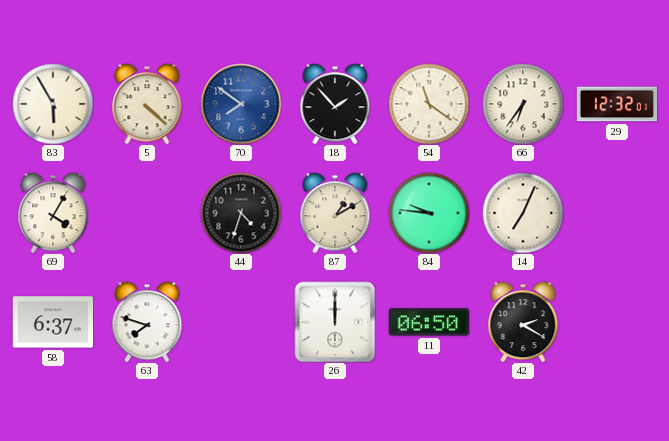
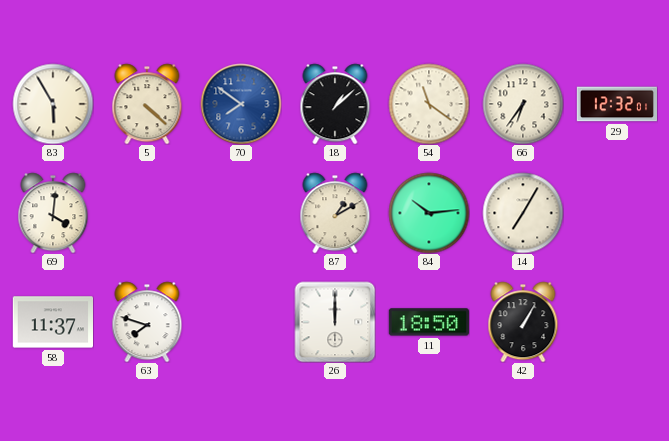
18: 1:53 -> 1:08 (335, 104)
69: 4:05 -> 4:01 (53, 213)
44: 4:33 -> none (241, 213)
84: 9:46 -> 10:14 (429, 213)
14: 7:04 -> 7:05 (523, 213)
58: 6:37 -> 11:37 (52, 322)
11: 06:50 -> 18:50 (429, 322)
42: 2:20 -> 1:05 (523, 322)
